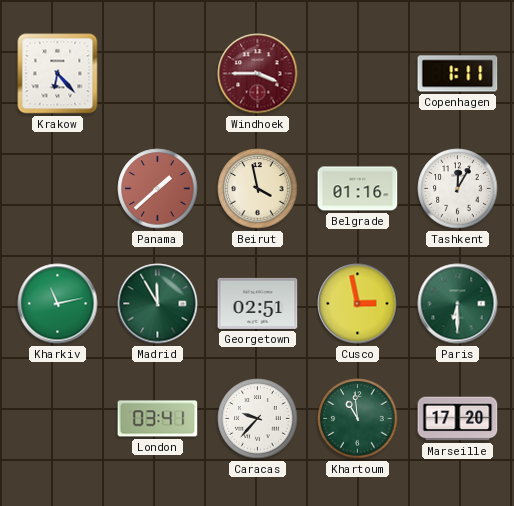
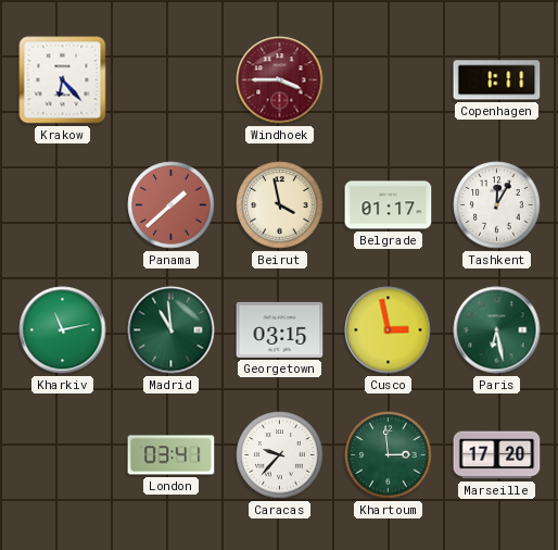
Belgrade: 01:16 -> 01:17 (389, 205)
Madrid: 11:55 -> 10:59 (172, 330)
Georgetown: 02:51 -> 03:15 (280, 329)
Paris: 6:30 -> 6:28 (497, 330)
Khartoum: 10:59 -> 2:59 (389, 455)
